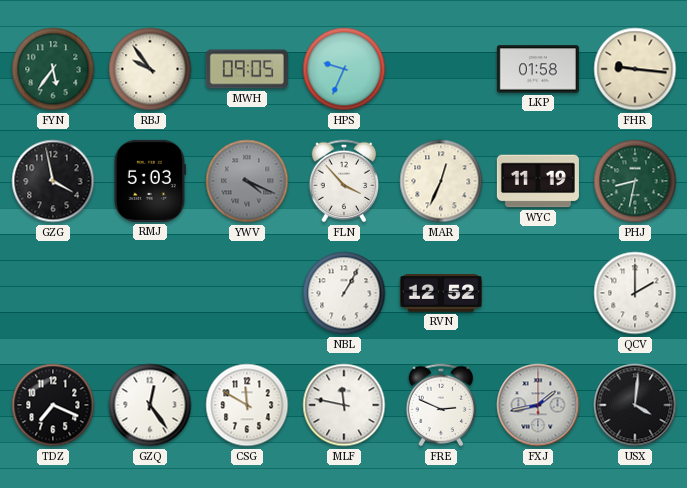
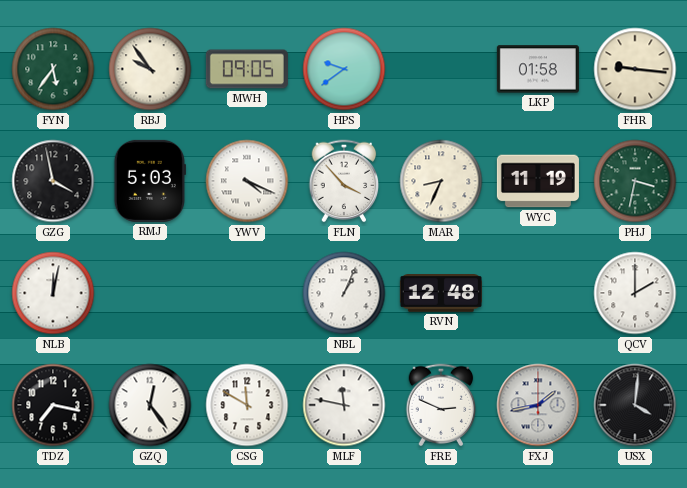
HPS: 9:34 -> 9:39 (344, 69)
YWV dial: grey -> white (247, 181)
MAR: 12:34 -> 8:34 (441, 181)
PHJ: 8:32 -> 3:32 (635, 181)
NLB: none -> 12:02 (53, 293)
NBL: 1:05 -> 1:04 (344, 293)
RVN: 12:52 -> 12:48 (441, 294)
TDZ: 7:19 -> 7:17 (53, 405)
